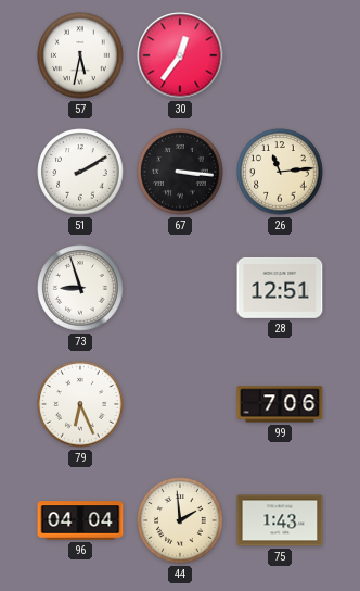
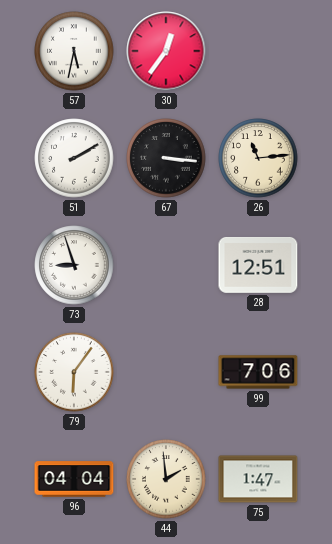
79: 6:26 -> 6:06 (74, 372)
75: 1:43 -> 1:47 (258, 479)
